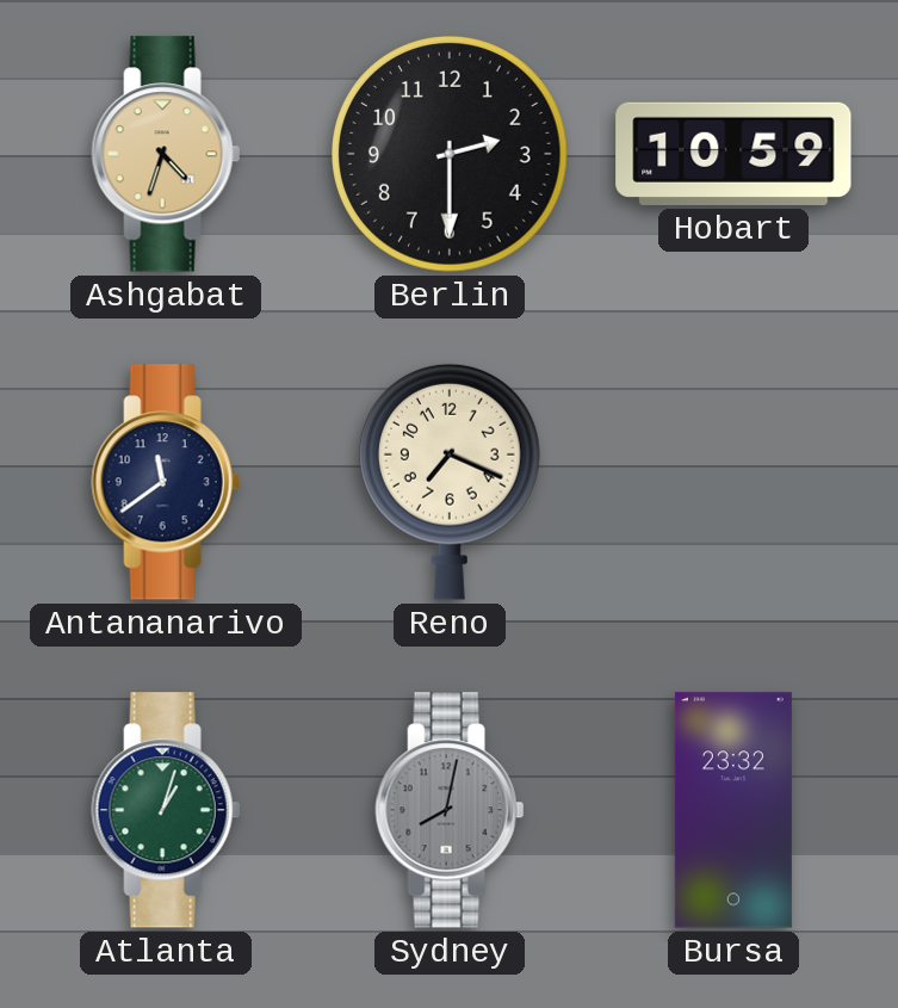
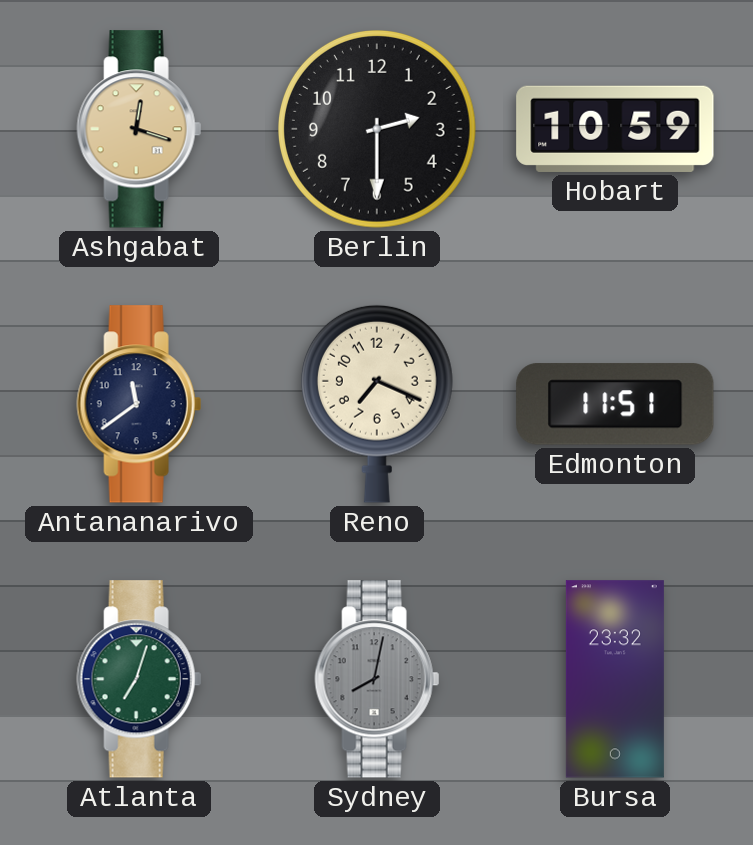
Ashgabat: 4:33 -> 12:18 (139, 129)
Edmonton: none -> 11:51 (615, 404)
Atlanta: 1:03 -> 7:03 (139, 679)
